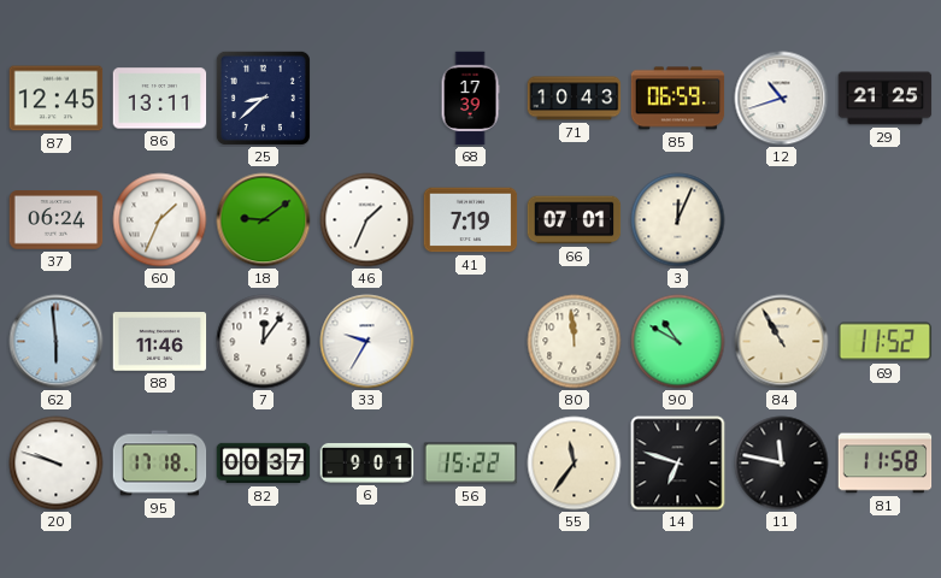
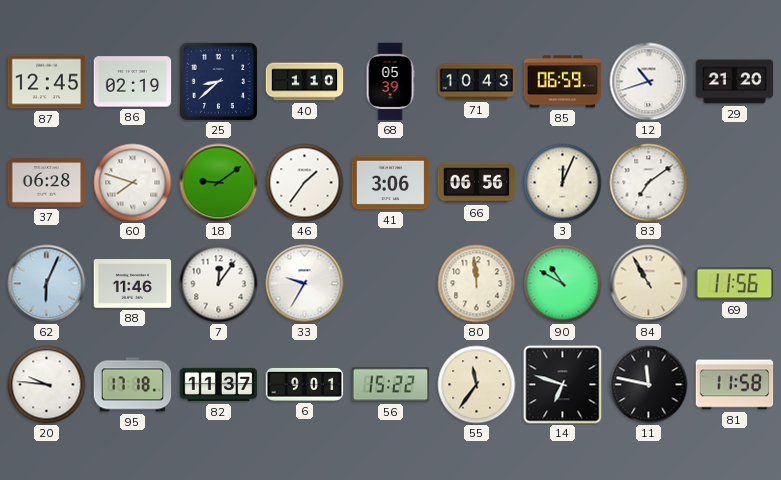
86: 13:11 -> 02:19 (133, 82)
40: none -> 1:10 (305, 82)
68: 17:39 -> 05:39 (390, 82)
29: 21:25 -> 21:20 (735, 82)
37: 06:24 -> 06:28 (47, 183)
60: 1:34 -> 7:48 (133, 183)
46: 1:34 -> 1:36 (305, 183)
41: 7:19 -> 3:06 (391, 183)
66: 07:01 -> 06:56 (477, 183)
83: none -> 7:09 (649, 183)
62: 5:59 -> 6:04 (47, 284)
69: 11:52 -> 11:56 (735, 284)
20: 9:48 -> 9:46 (47, 385)
82: 00:37 -> 11:37 (219, 385)
